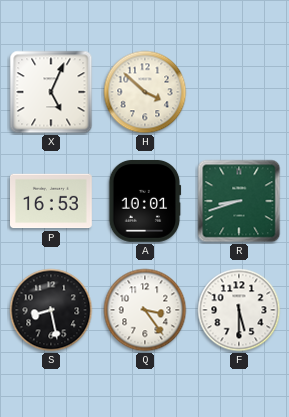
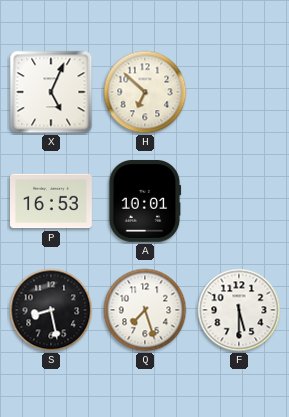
H: 3:52 -> 6:52 (145, 92)
R: 8:42 -> none (239, 201)
Q: 3:24 -> 7:27 (145, 310)
